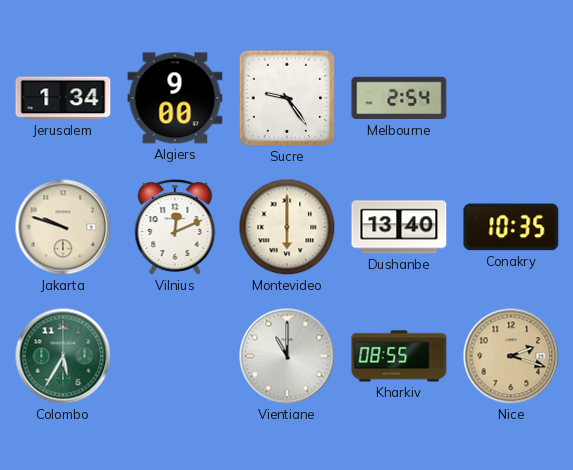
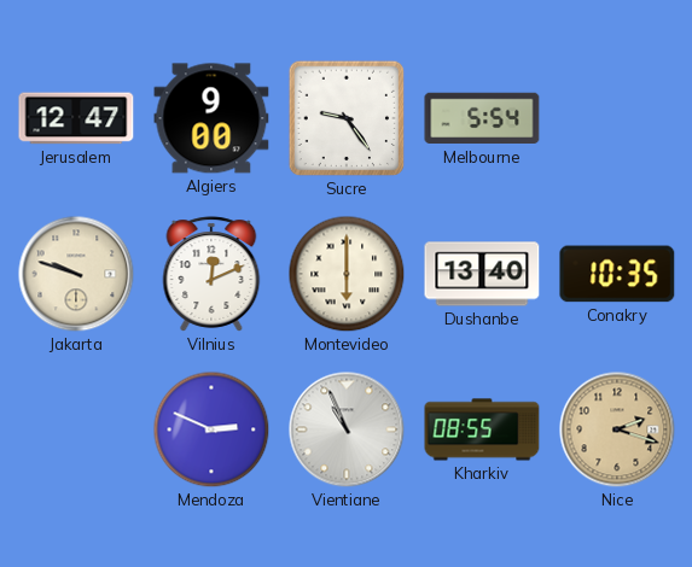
Jerusalem: 1:34 -> 12:47 (76, 118)
Melbourne: 2:54 -> 5:54 (482, 118)
Colombo: 5:35 -> none (63, 356)
Mendoza: none -> 2:49 (211, 429)
Vientiane: 11:00 -> 10:56 (347, 429)
